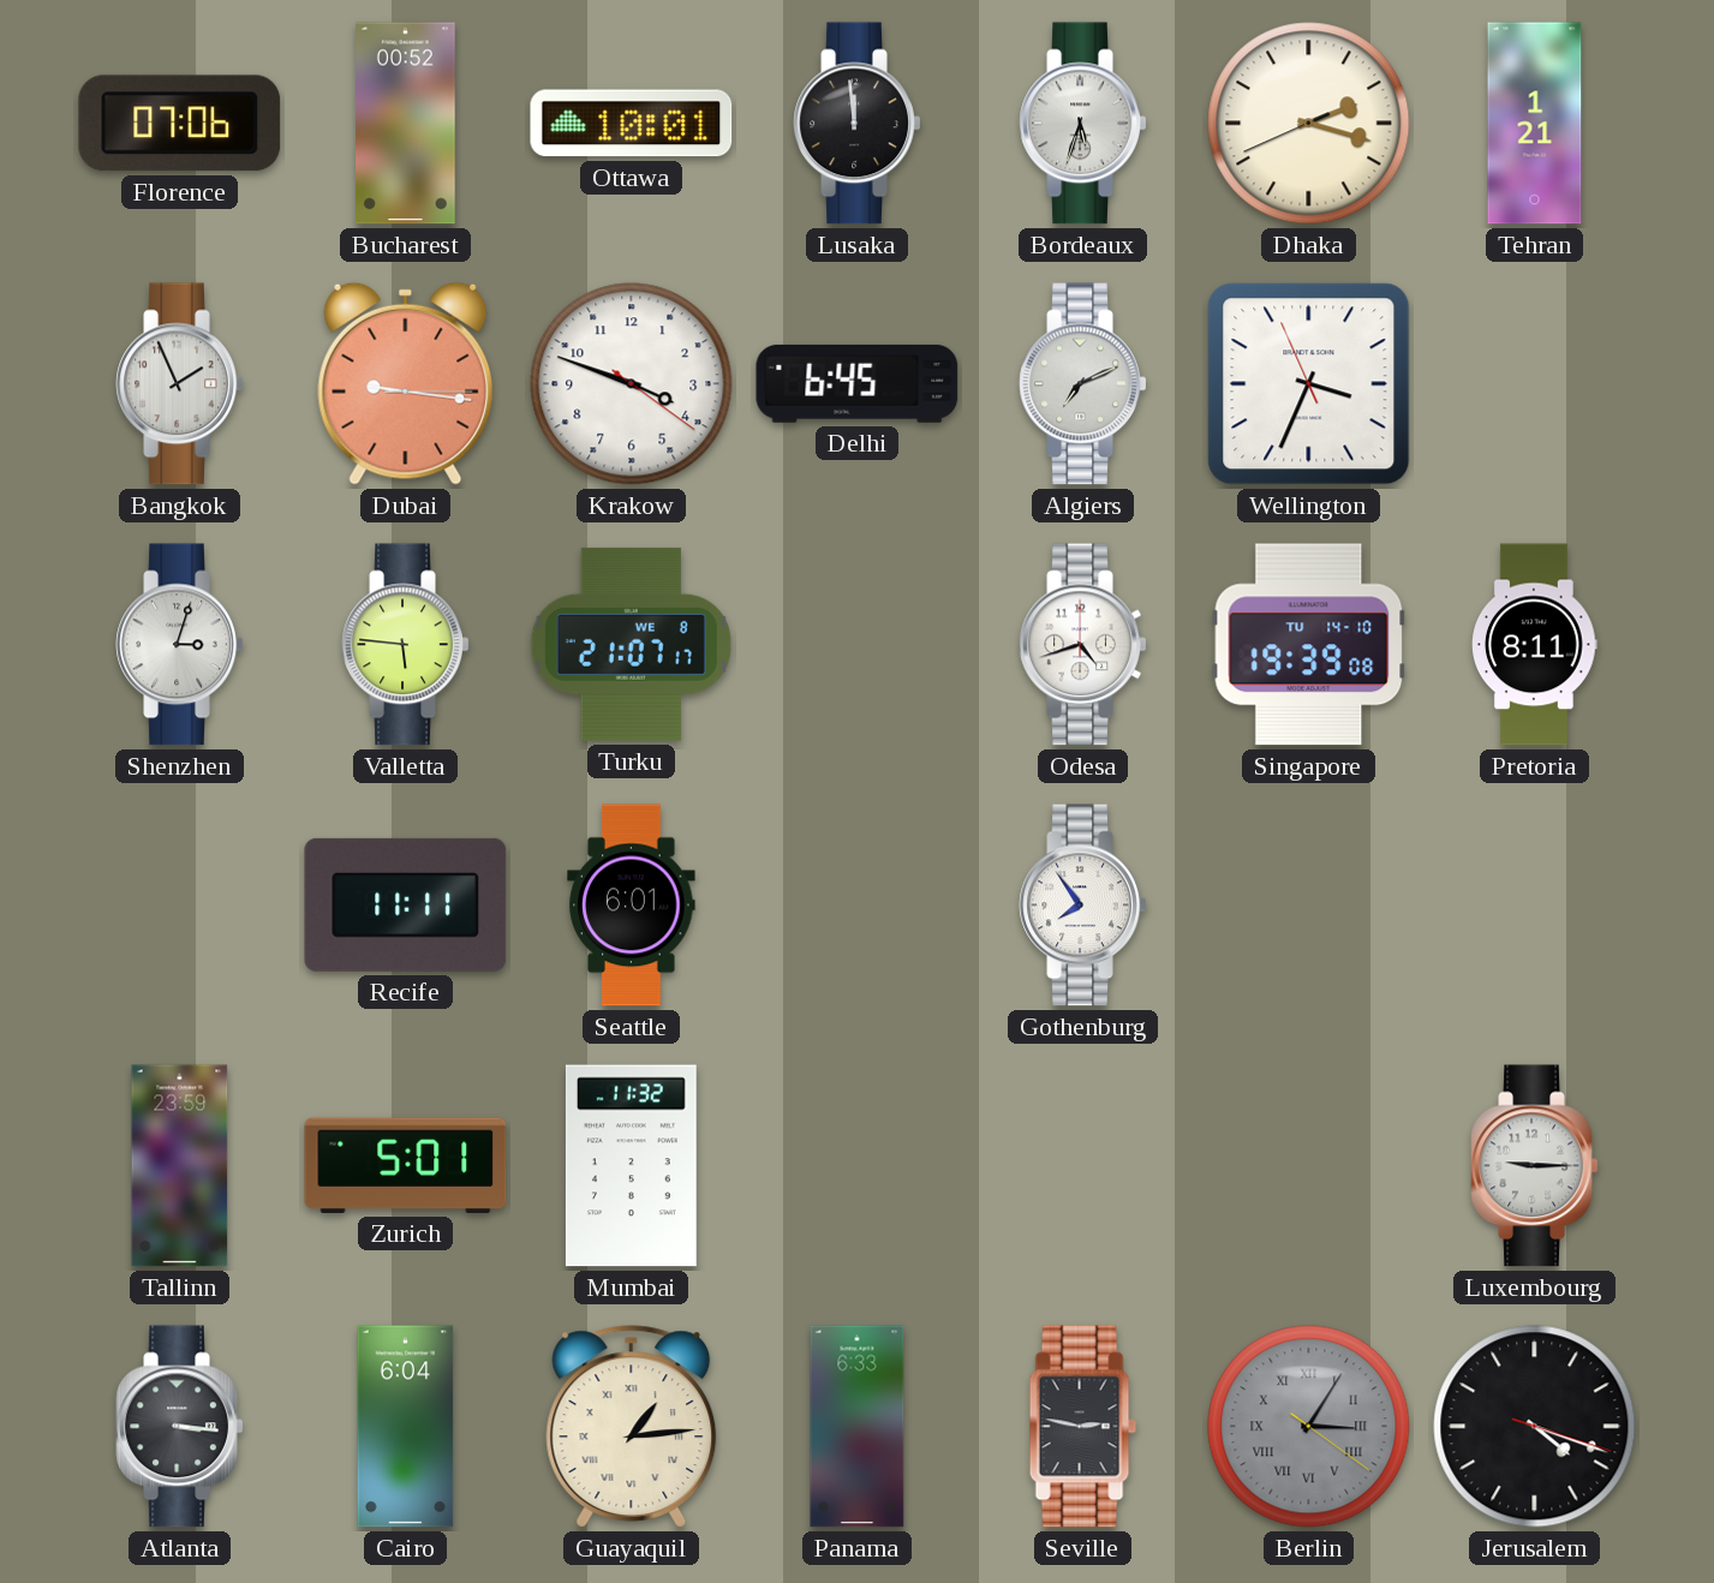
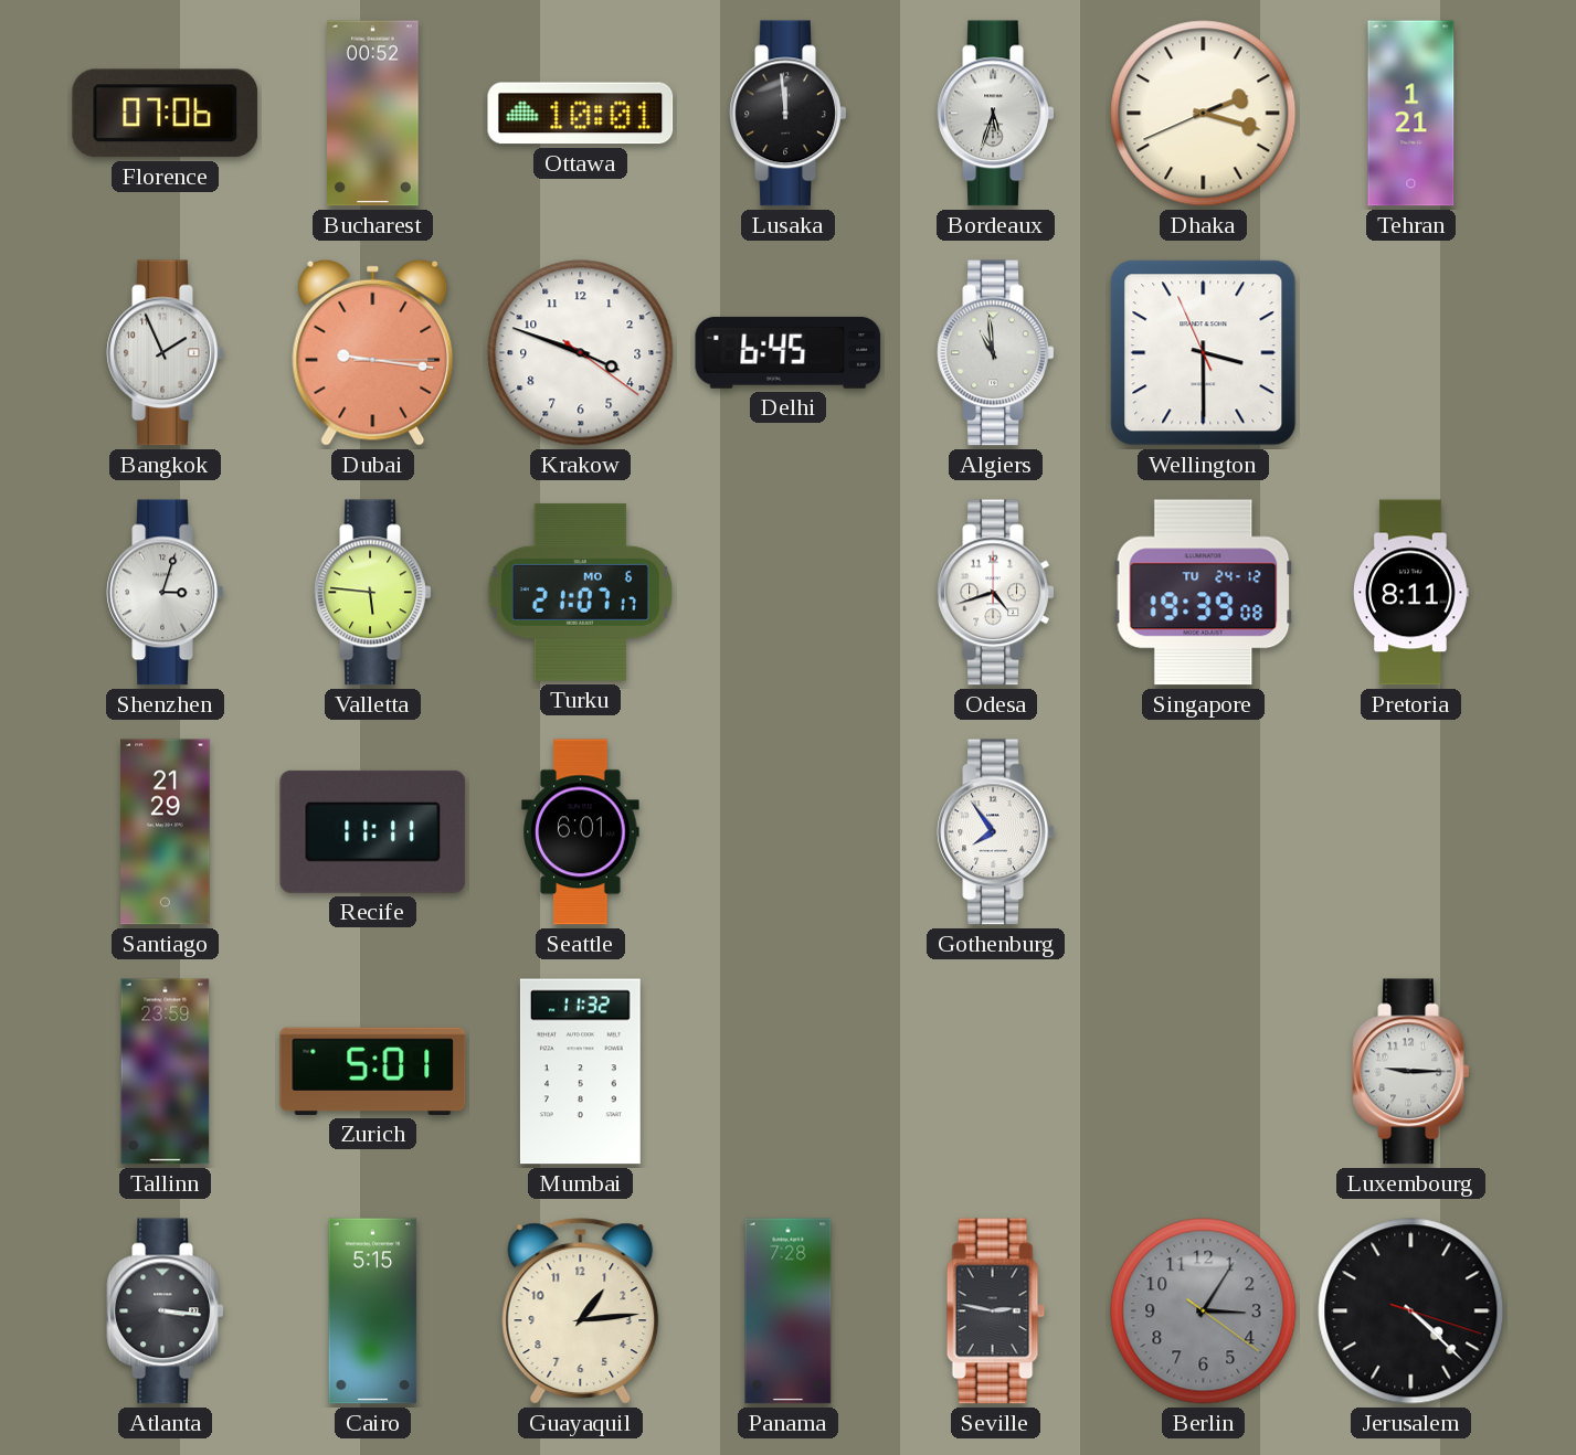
Algiers: 7:11 -> 10:59 (996, 353)
Wellington: 3:33 -> 3:29 (1204, 353)
Turku date: WE 8 -> MO 6 (580, 592)
Singapore date: TU 14-10 -> TU 24-12 (1204, 593)
Santiago: none -> 21:29 (166, 832)
Cairo: 6:04 -> 5:15 (373, 1311)
Guayaquil numerals: Roman -> Arabic (581, 1311)
Panama: 6:33 -> 7:28 (789, 1311)
Berlin numerals: Roman -> Arabic (1204, 1311)
Jerusalem: 4:18 -> 4:22 (1411, 1311)
